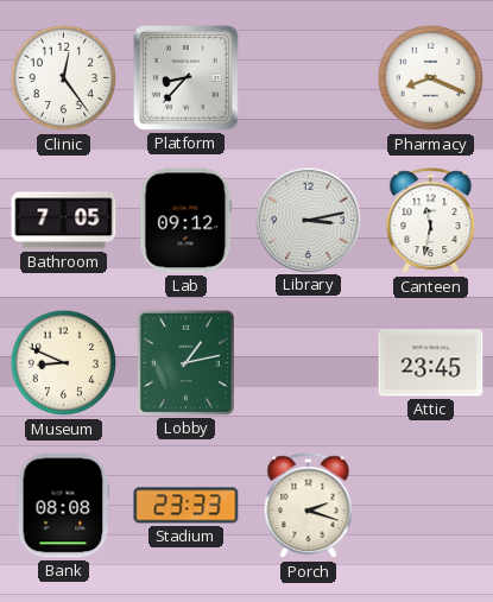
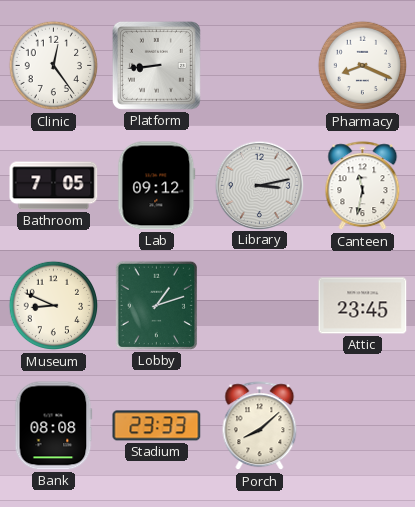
Platform: 8:37 -> 8:44 (156, 65)
Lobby: 1:13 -> 1:12 (156, 305)
Porch: 2:18 -> 8:08 (260, 426)
